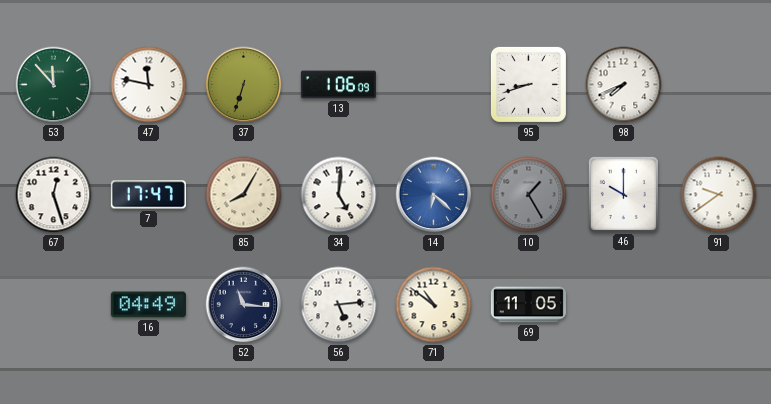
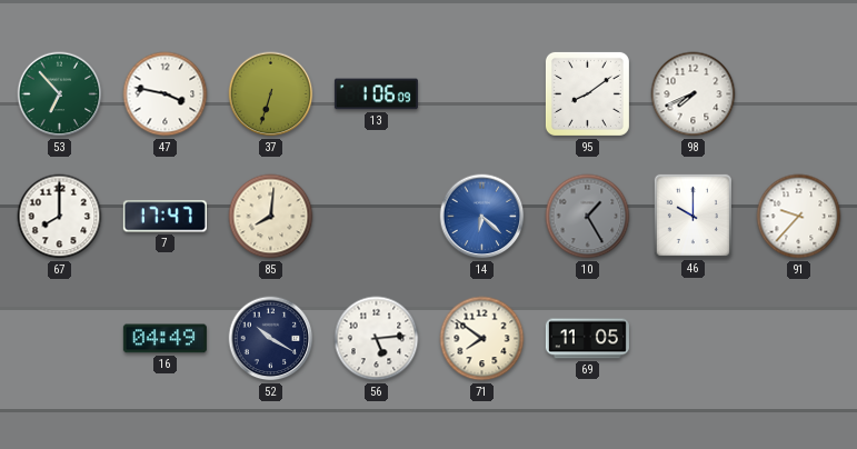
53: 11:53 -> 6:53 (60, 94)
47: 11:47 -> 3:47 (166, 94)
95: 8:42 -> 8:09 (587, 93)
67: 12:27 -> 8:00 (60, 217)
85: 8:05 -> 8:01 (271, 217)
34: 5:01 -> none (339, 195)
91: 9:39 -> 9:37 (799, 217)
52: 11:16 -> 10:20 (271, 339)
71: 10:51 -> 7:51 (482, 339)
